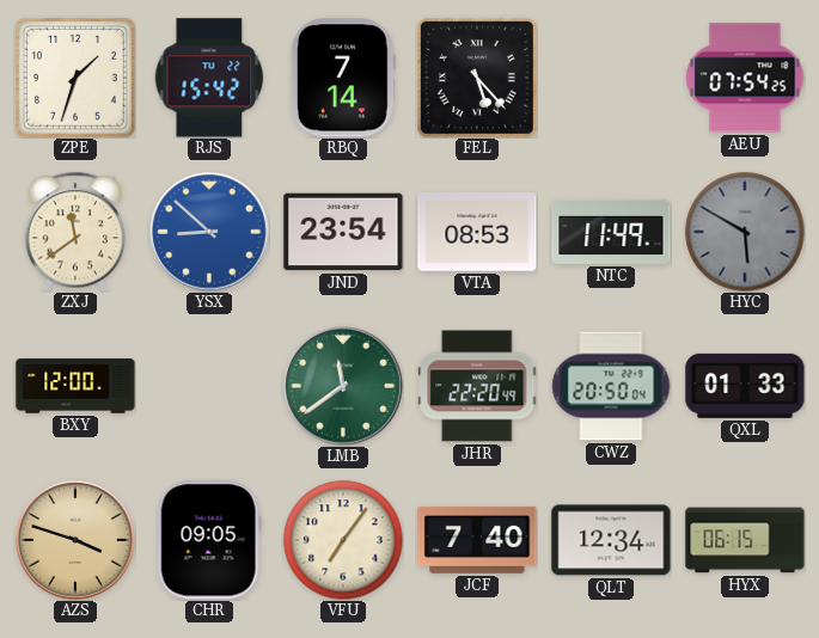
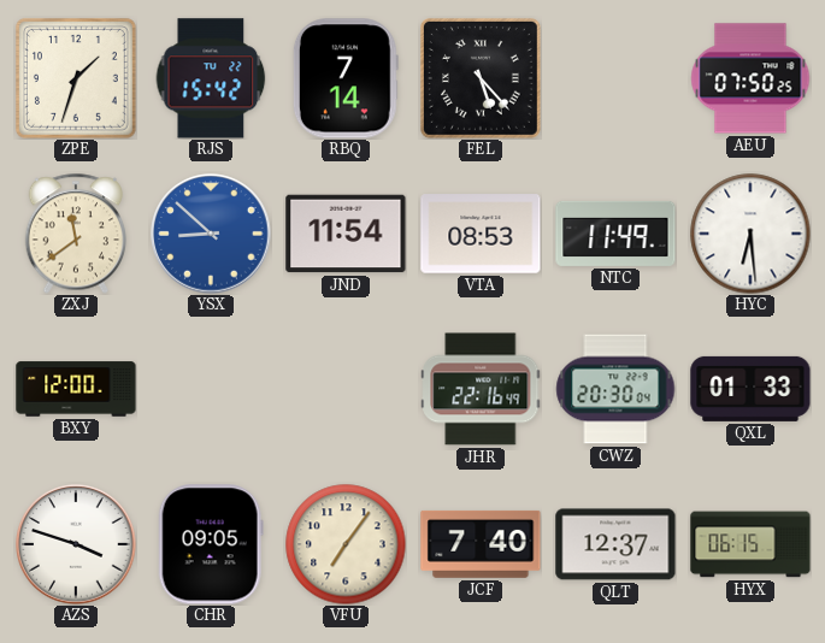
AEU: 07:54 -> 07:50 (750, 78)
JND: 23:54 -> 11:54 (346, 234)
HYC: 5:50 -> 6:29 (750, 234)
HYC dial: grey -> white (750, 234)
LMB: 11:39 -> none (343, 386)
JHR: 22:20 -> 22:16 (481, 389)
CWZ: 20:50 -> 20:30 (615, 389)
AZS dial: champagne -> white (76, 544)
QLT: 12:34 -> 12:37 (615, 544)
